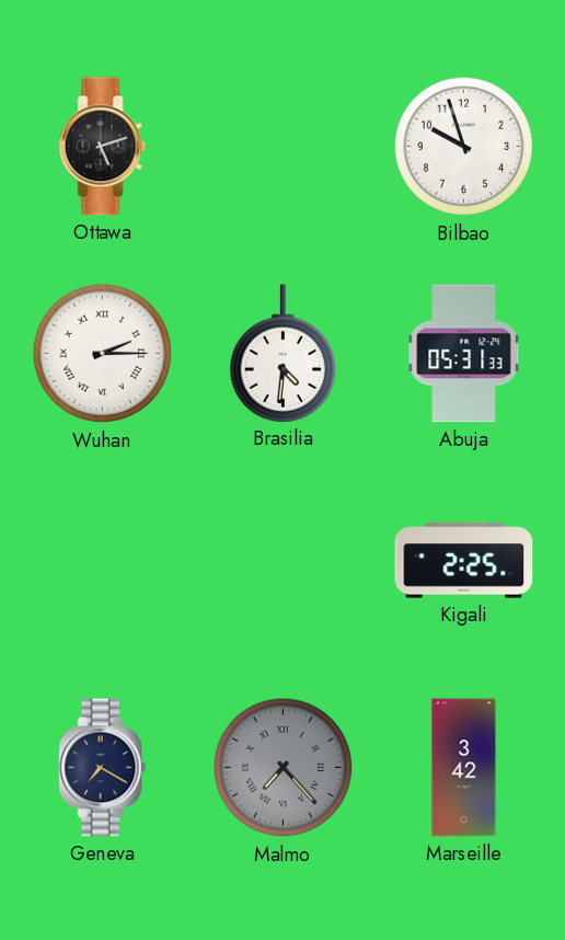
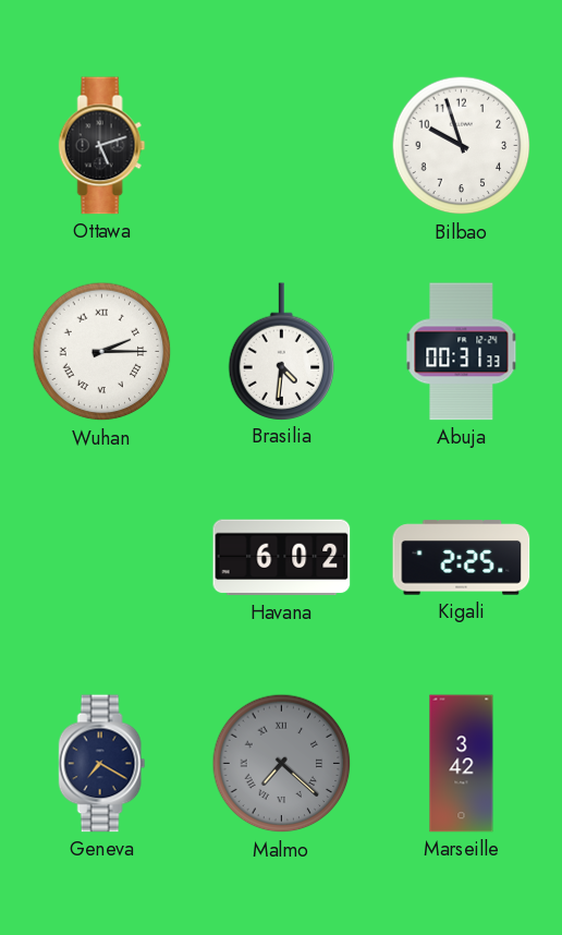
Abuja: 05:31 -> 00:31 (462, 352)
Havana: none -> 6:02 (282, 558)
Malmo: 7:23 -> 7:22 (282, 764)
